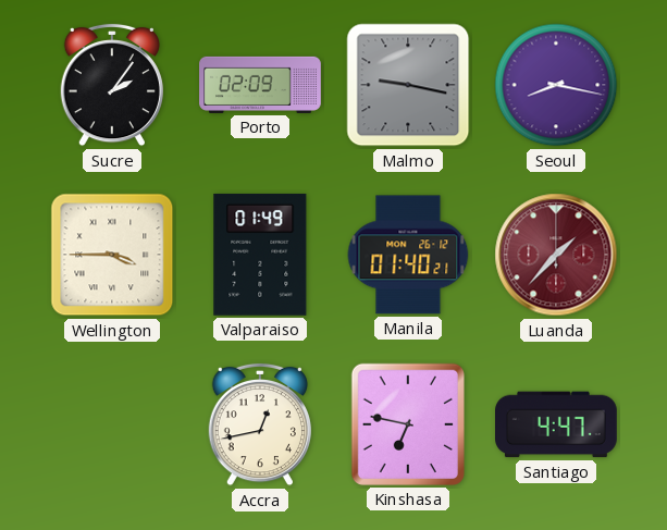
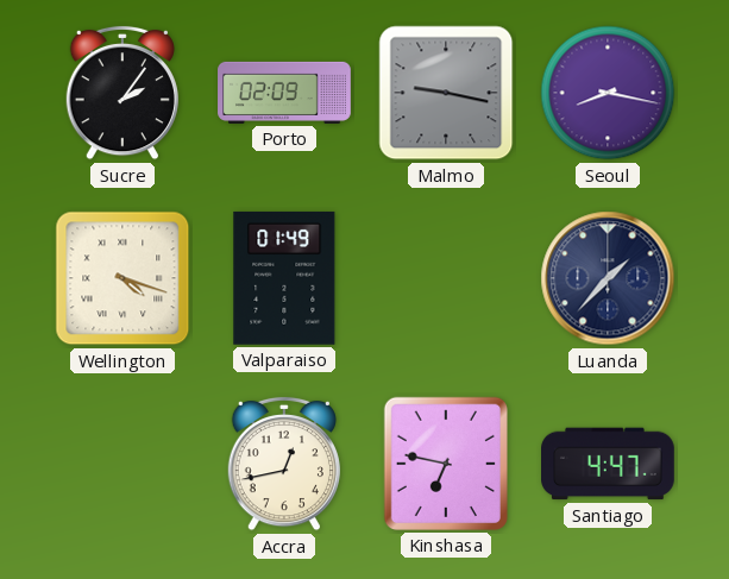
Wellington: 3:45 -> 4:18 (122, 278)
Manila: 01:40 -> none (408, 255)
Luanda dial: burgundy -> navy (608, 278)
